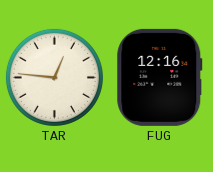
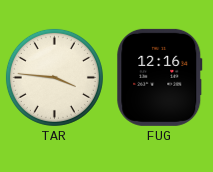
TAR: 12:46 -> 3:46 (54, 77)
